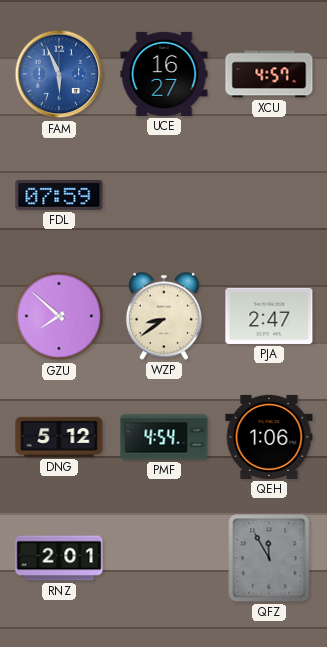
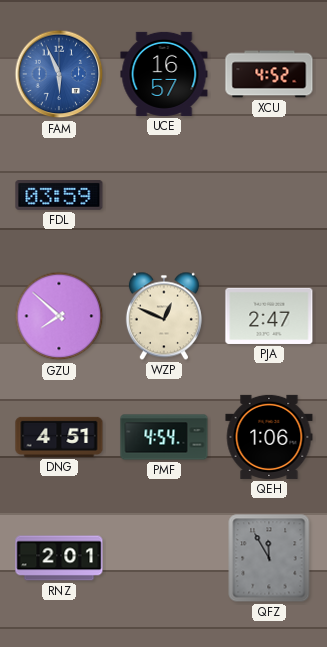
UCE: 16:27 -> 16:57 (164, 74)
XCU: 4:57 -> 4:52 (269, 74)
FDL: 07:59 -> 03:59 (59, 196)
WZP: 8:39 -> 12:49 (164, 316)
DNG: 5:12 -> 4:51 (59, 437)
